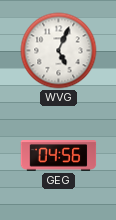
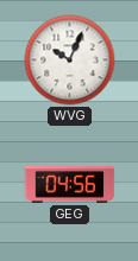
WVG: 5:04 -> 10:04 (70, 61)
